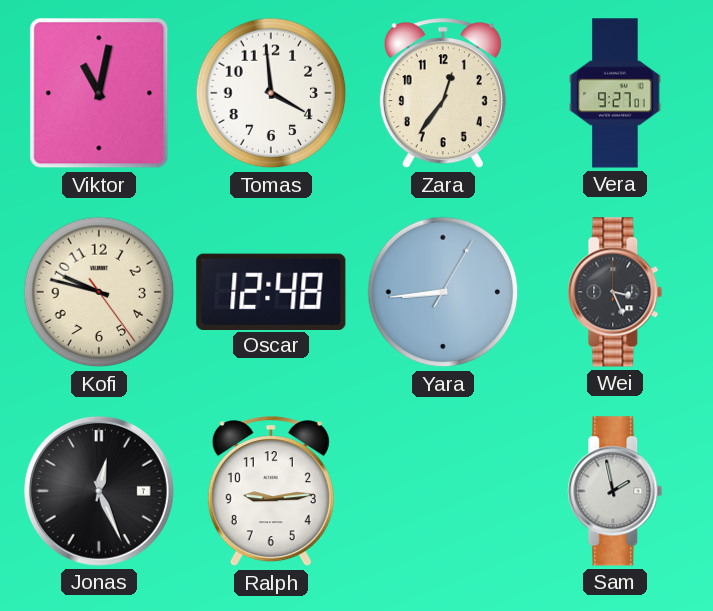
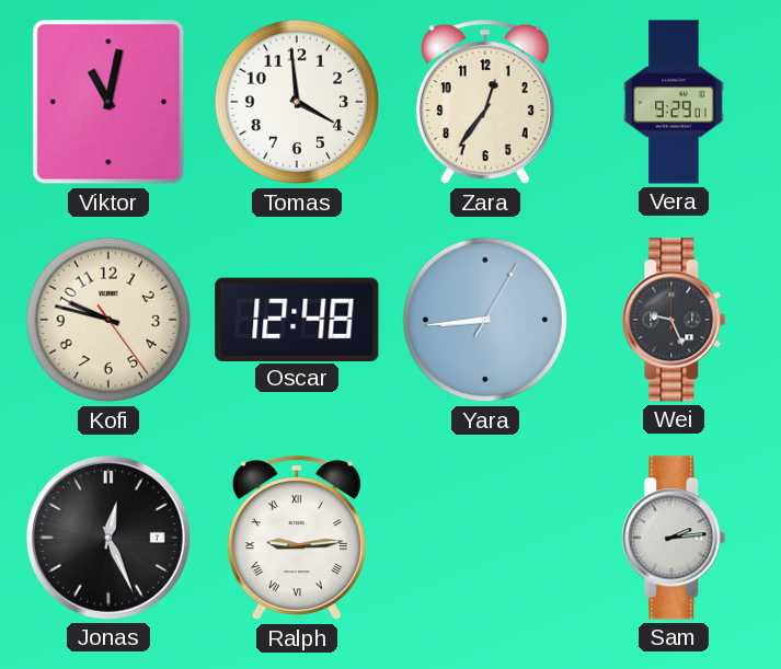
Vera: 9:27 -> 9:29 (674, 102)
Wei: 3:26 -> 9:26 (674, 320)
Ralph numerals: Arabic -> Roman (297, 539)
Sam: 1:58 -> 2:14 (674, 538)
